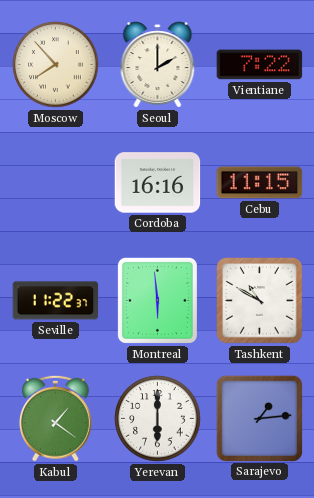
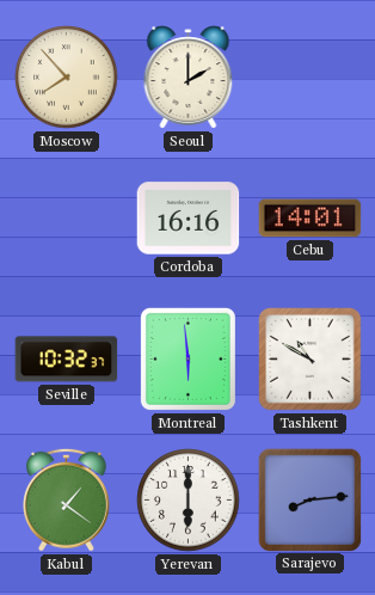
Vientiane: 7:22 -> none (260, 65)
Cebu: 11:15 -> 14:01 (311, 219)
Seville: 11:22 -> 10:32 (67, 360)
Sarajevo: 1:14 -> 8:14 (309, 499)
